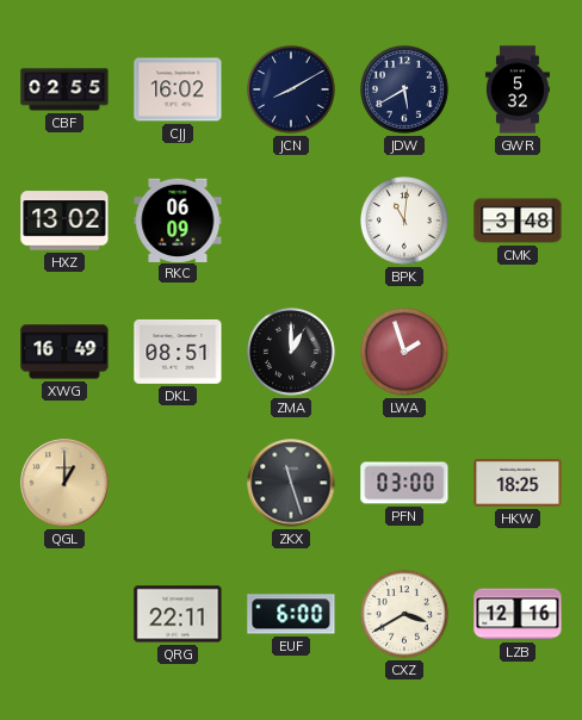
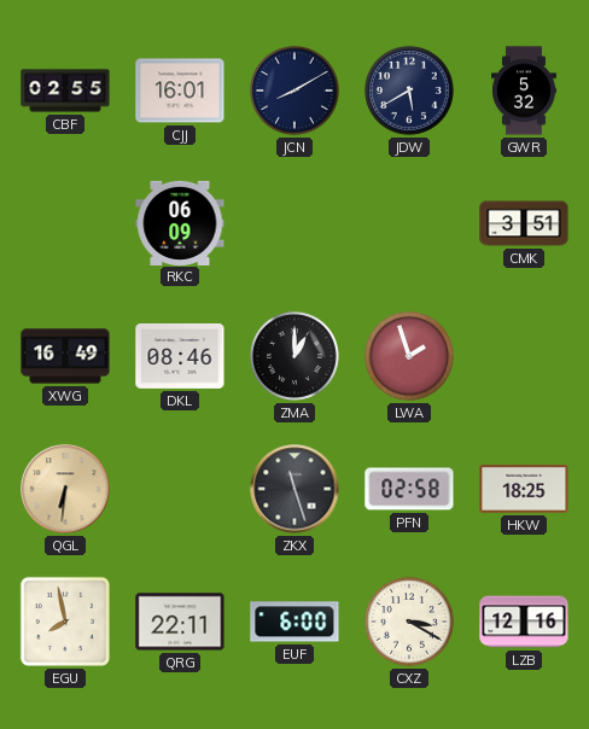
CJJ: 16:02 -> 16:01 (180, 91)
HXZ: 13:02 -> none (64, 221)
BPK: 11:01 -> none (405, 222)
CMK: 3:48 -> 3:51 (524, 223)
DKL: 08:51 -> 08:46 (180, 356)
QGL: 1:00 -> 6:31 (65, 489)
PFN: 03:00 -> 02:58 (409, 489)
EGU: none -> 7:58 (65, 622)
CXZ: 3:40 -> 3:20 (410, 623)
